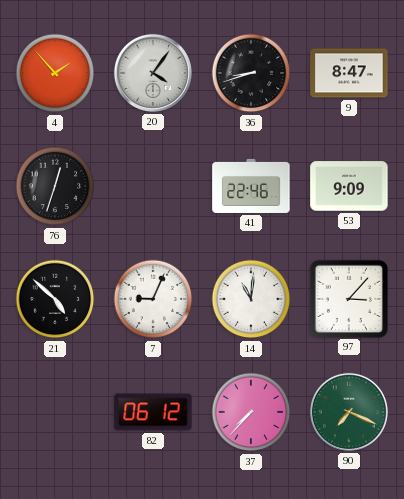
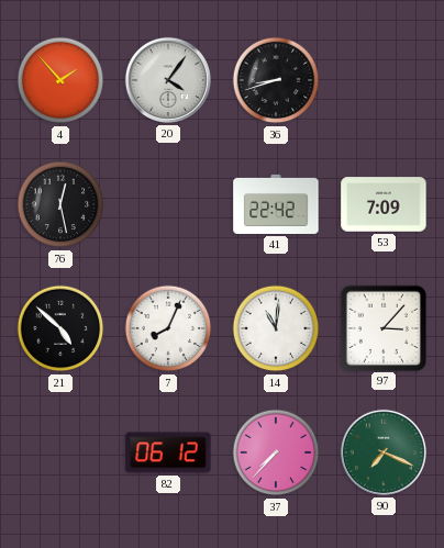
9: 8:47 -> none (349, 73)
76: 12:33 -> 12:28 (60, 204)
41: 22:46 -> 22:42 (276, 204)
53: 9:09 -> 7:09 (384, 204)
7: 9:04 -> 8:04 (168, 328)
